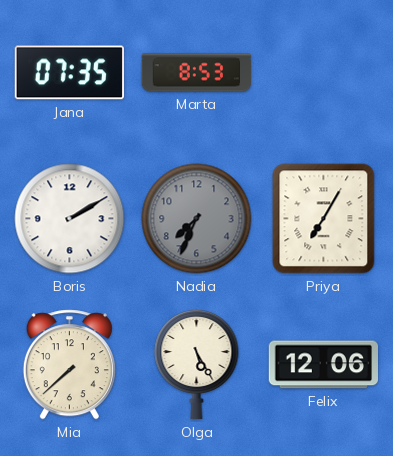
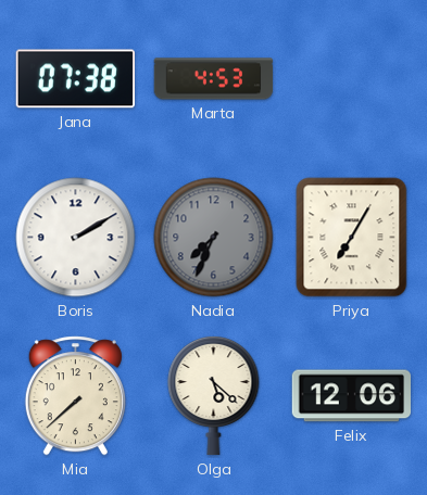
Jana: 07:35 -> 07:38 (75, 79)
Marta: 8:53 -> 4:53 (214, 79)
Olga: 5:25 -> 5:22 (214, 395)
